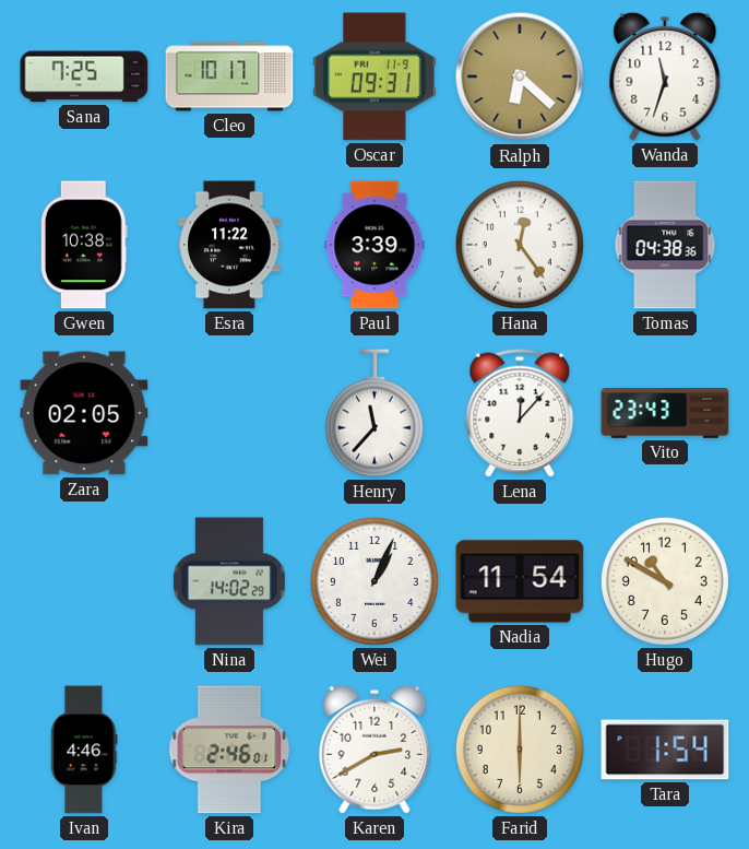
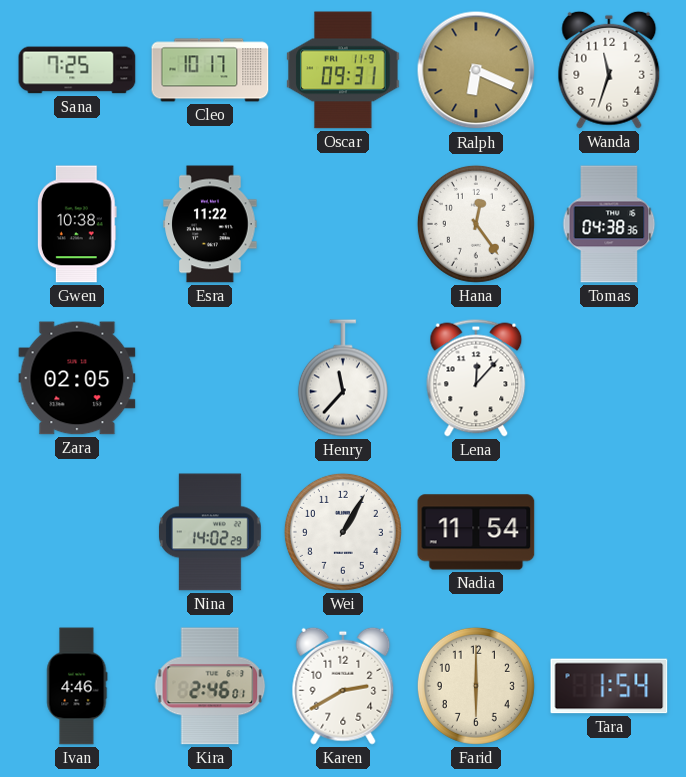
Ralph: 6:22 -> 6:19 (476, 70)
Paul: 3:39 -> none (374, 245)
Vito: 23:43 -> none (665, 414)
Wei: 1:04 -> 1:05 (343, 532)
Hugo: 10:50 -> none (665, 581)
